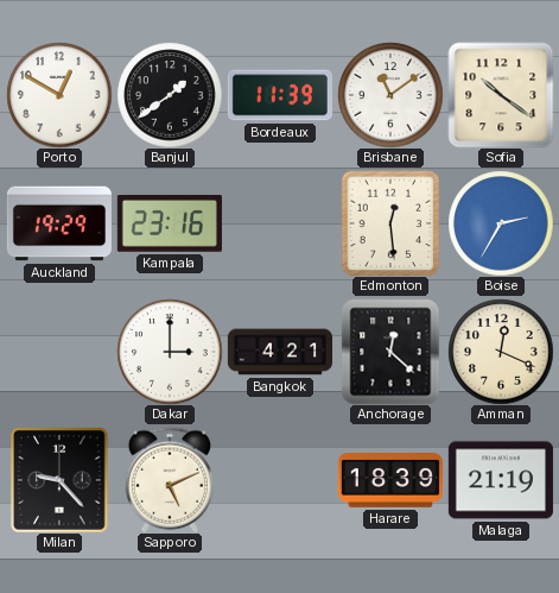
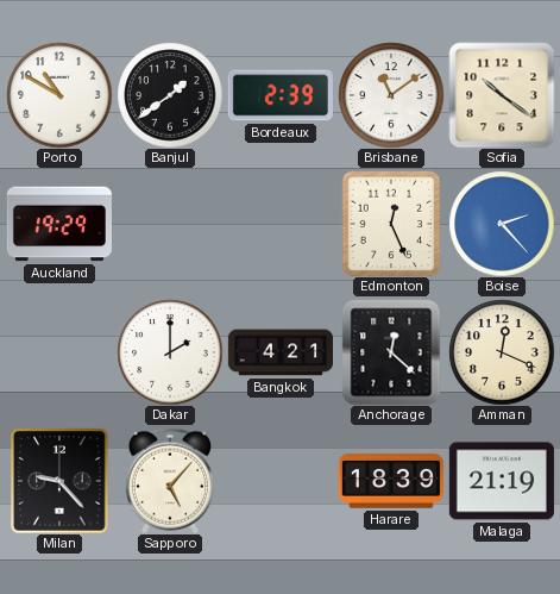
Porto: 12:50 -> 10:50 (59, 95)
Bordeaux: 11:39 -> 2:39 (281, 95)
Kampala: 23:16 -> none (170, 225)
Edmonton: 12:29 -> 12:26 (391, 224)
Boise: 2:35 -> 2:23 (502, 224)
Dakar: 3:00 -> 2:00 (170, 352)
Sapporo: 5:11 -> 5:07 (170, 481)
